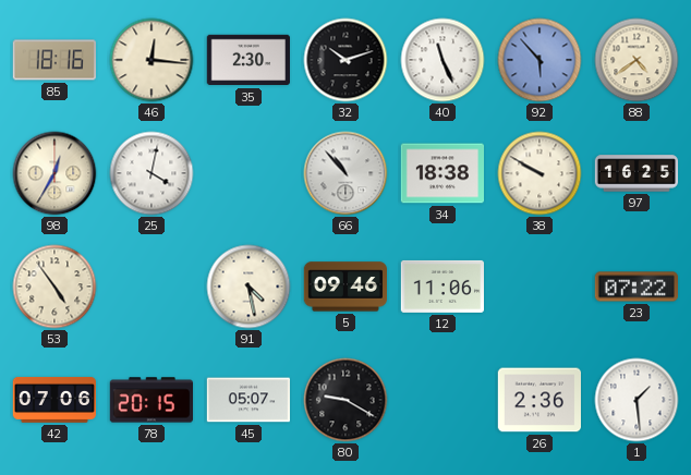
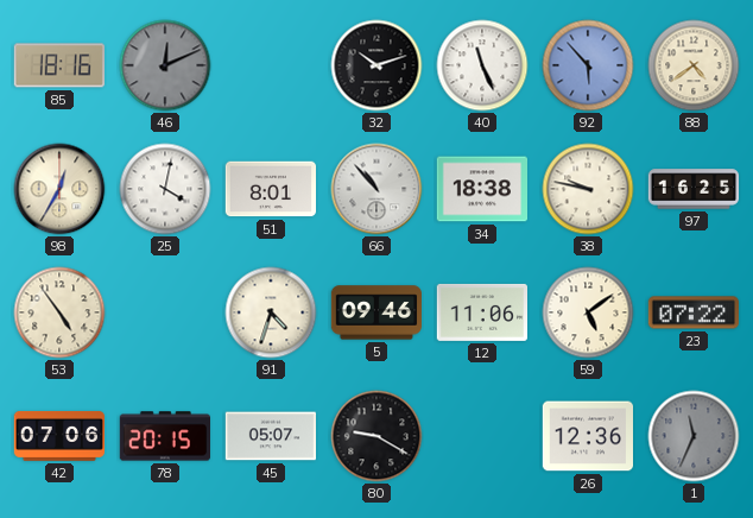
46: 12:16 -> 12:11 (165, 65)
46 dial: cream -> grey (165, 65)
35: 2:30 -> none (248, 60)
51: none -> 8:01 (271, 189)
38: 9:50 -> 9:47 (588, 189)
91: 4:28 -> 4:33 (271, 312)
59: none -> 5:09 (588, 312)
26: 2:36 -> 12:36 (587, 436)
1: 1:29 -> 11:34 (694, 436)
1 dial: white -> grey (694, 436)
